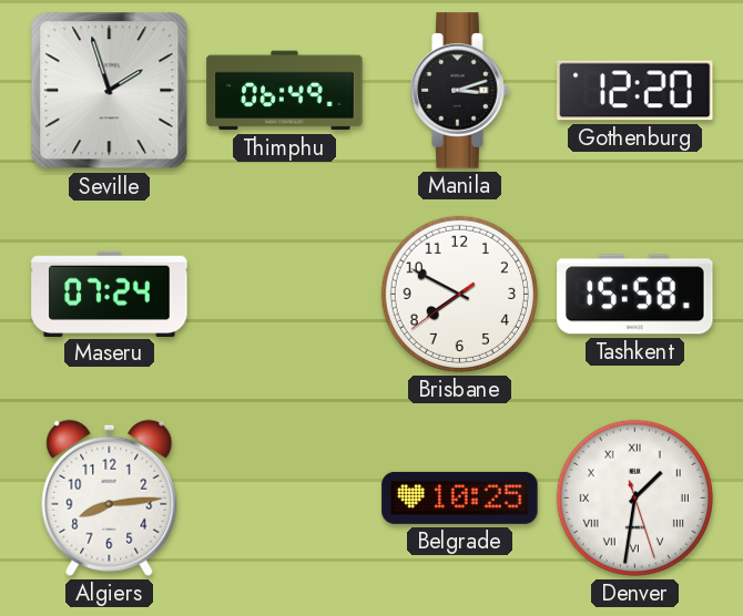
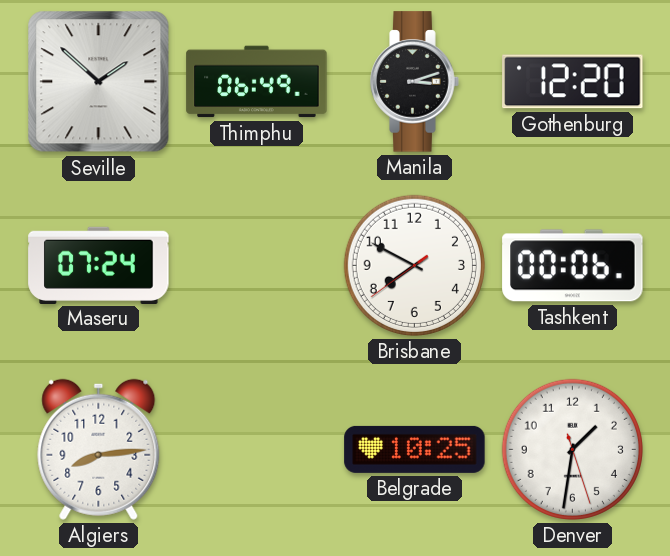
Seville: 1:57 -> 1:52 (99, 82)
Tashkent: 15:58 -> 00:06 (573, 266)
Denver numerals: Roman -> Arabic (572, 449)
